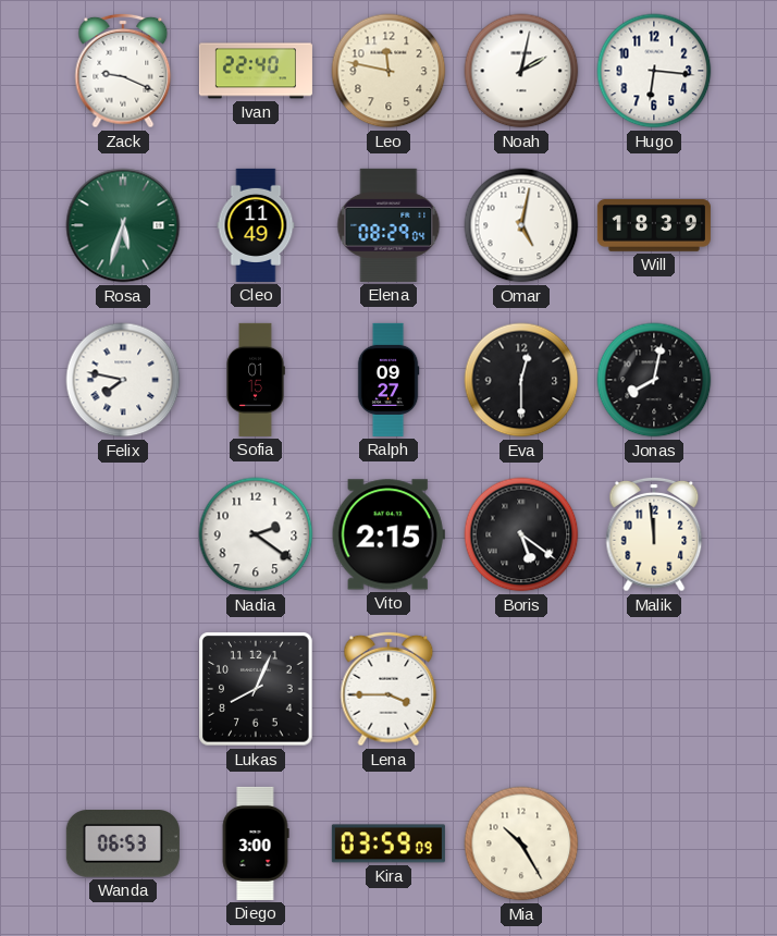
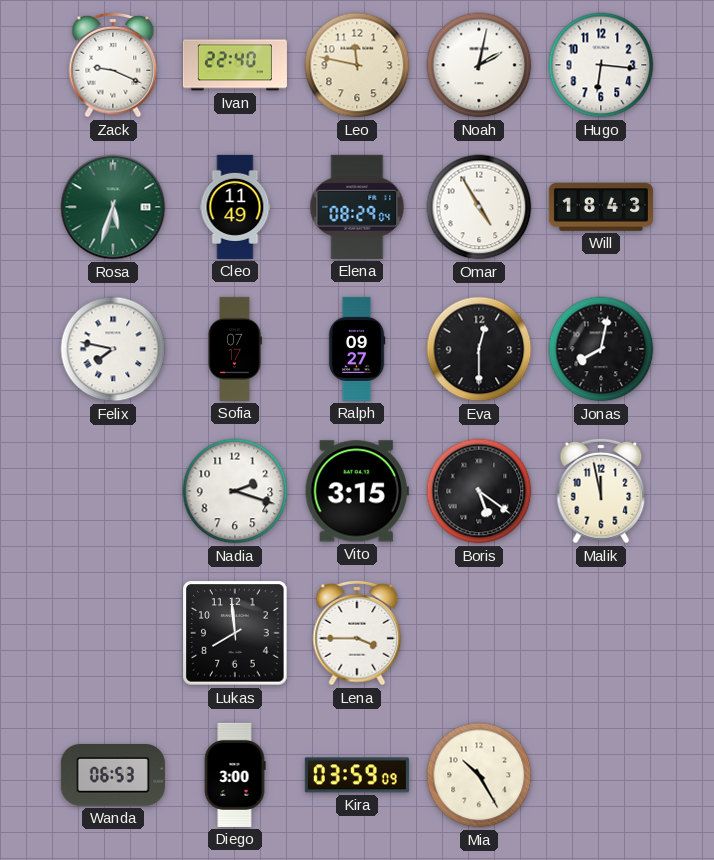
Omar: 5:02 -> 4:55 (479, 207)
Will: 18:39 -> 18:43 (601, 208)
Sofia: 01:15 -> 07:17 (235, 349)
Nadia: 2:21 -> 2:18 (235, 491)
Vito: 2:15 -> 3:15 (357, 491)
Malik: 11:59 -> 11:58 (601, 491)
Lukas: 8:04 -> 7:59 (235, 633)
